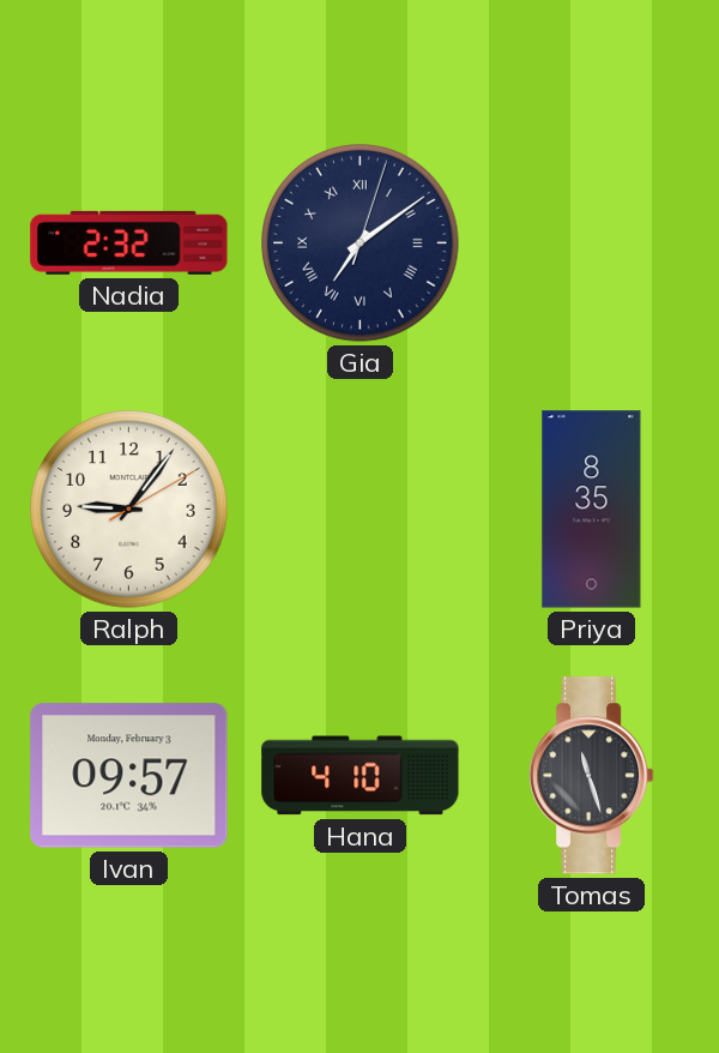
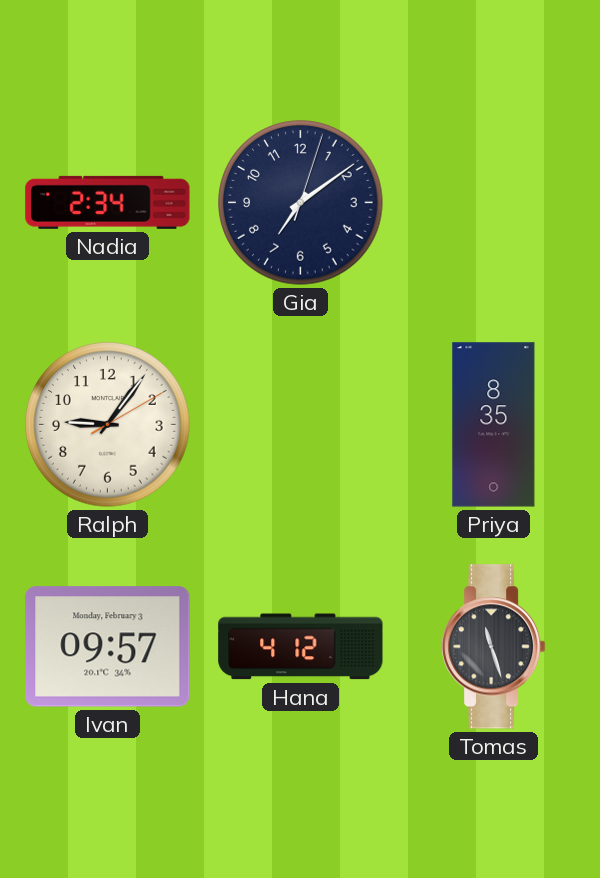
Nadia: 2:32 -> 2:34 (108, 202)
Gia numerals: Roman -> Arabic (301, 203)
Hana: 4:10 -> 4:12 (301, 647)
